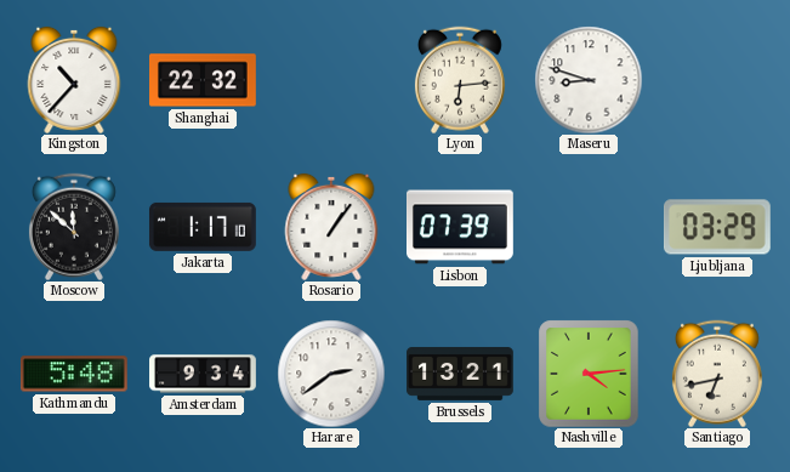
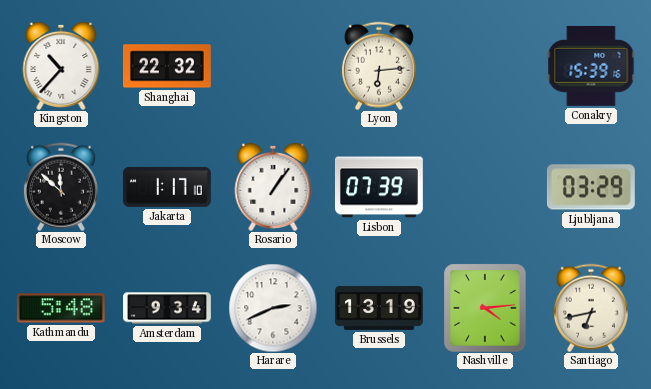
Maseru: 8:48 -> none (589, 80)
Conakry: none -> 15:39 (591, 66)
Harare: 2:39 -> 2:41 (273, 308)
Brussels: 13:21 -> 13:19 (380, 308)
